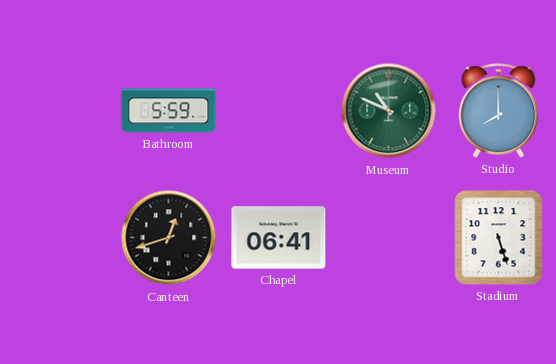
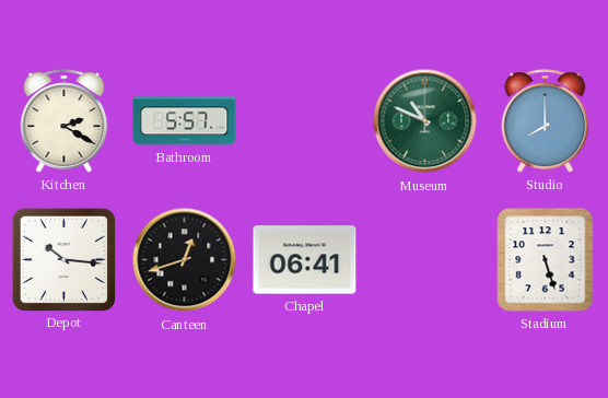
Kitchen: none -> 2:20 (65, 121)
Bathroom: 5:59 -> 5:57 (185, 121)
Depot: none -> 10:16 (63, 259)
